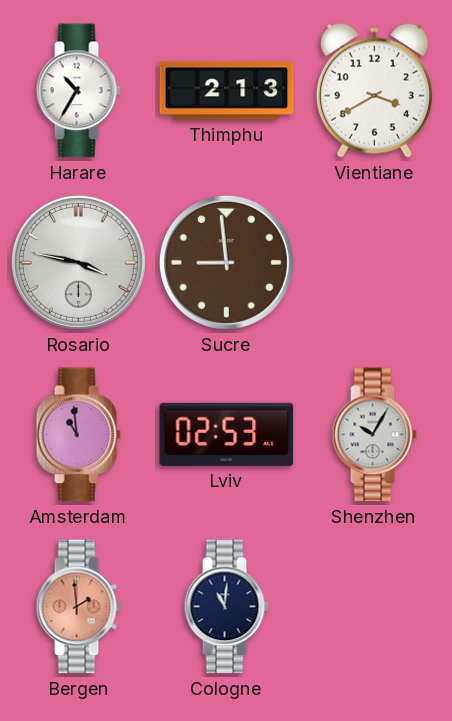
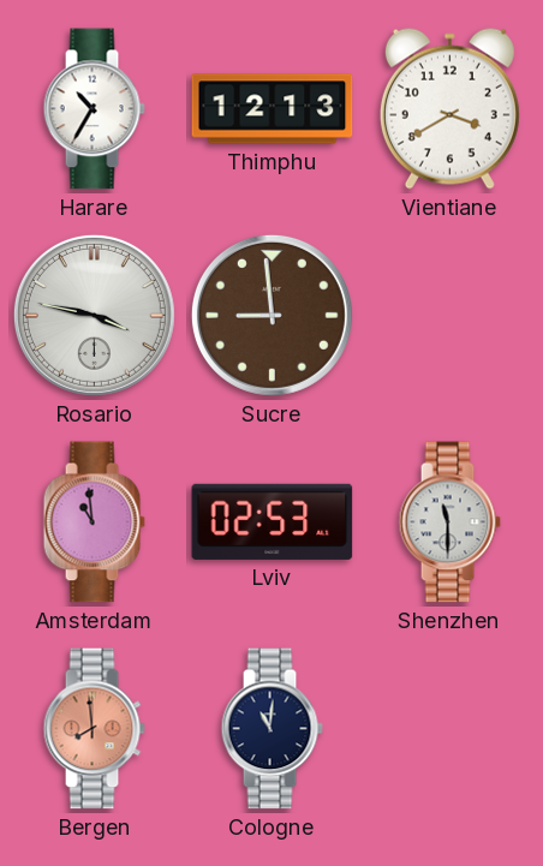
Thimphu: 2:13 -> 12:13 (273, 109)
Shenzhen: 10:05 -> 11:30 (449, 522)
Bergen: 1:59 -> 7:59 (94, 729)
